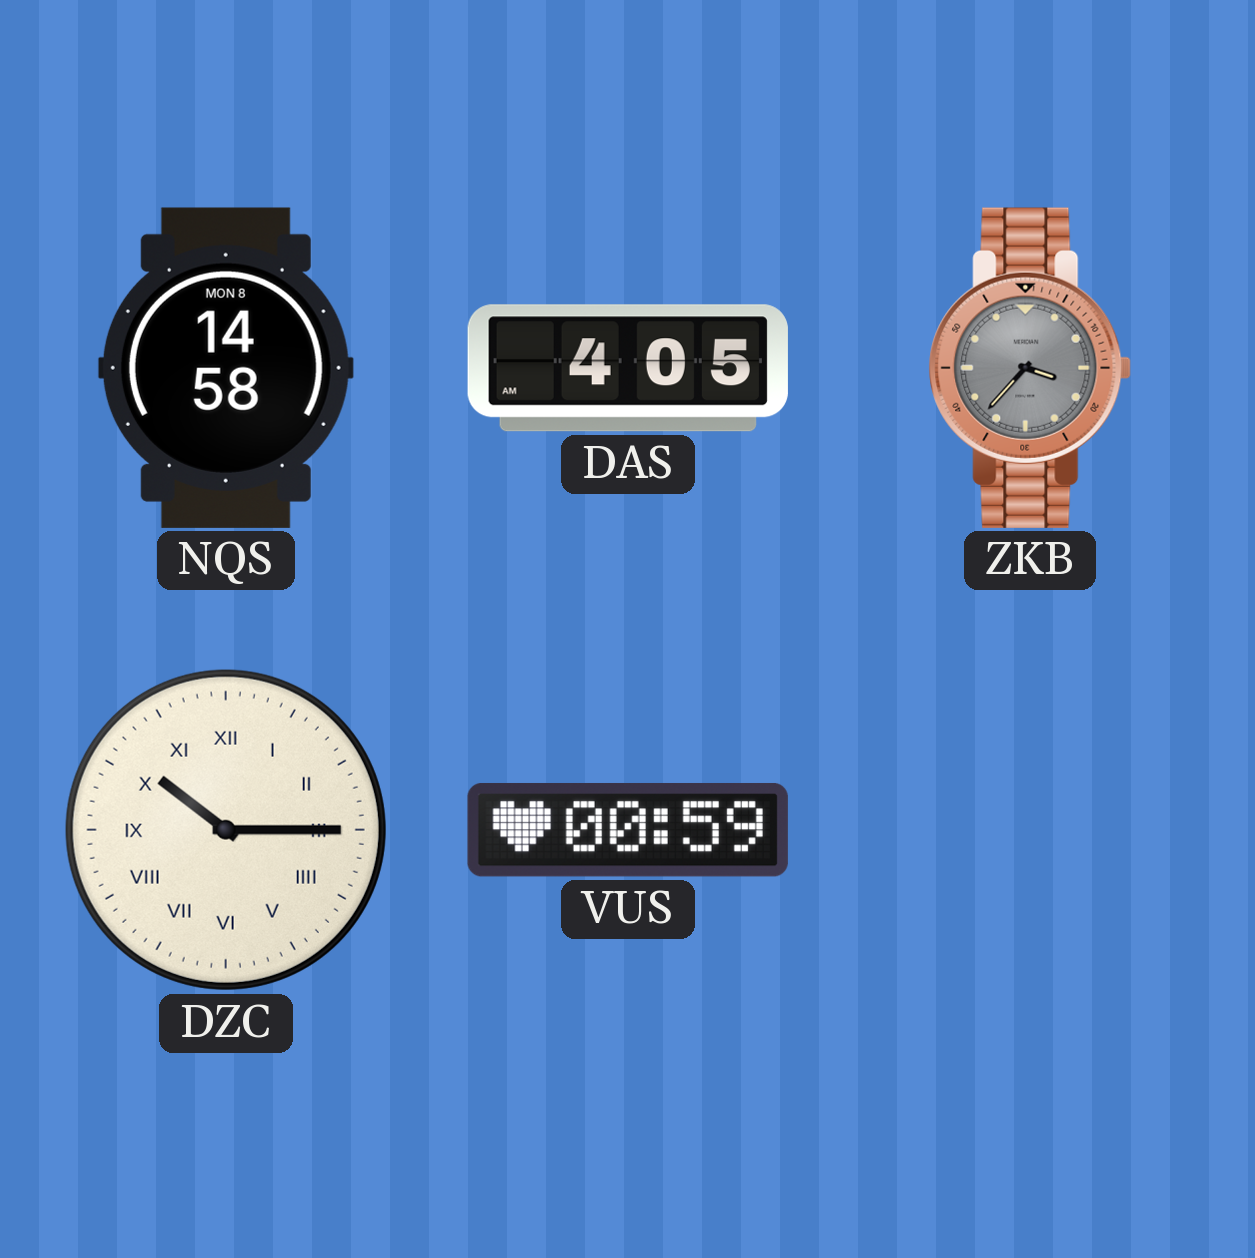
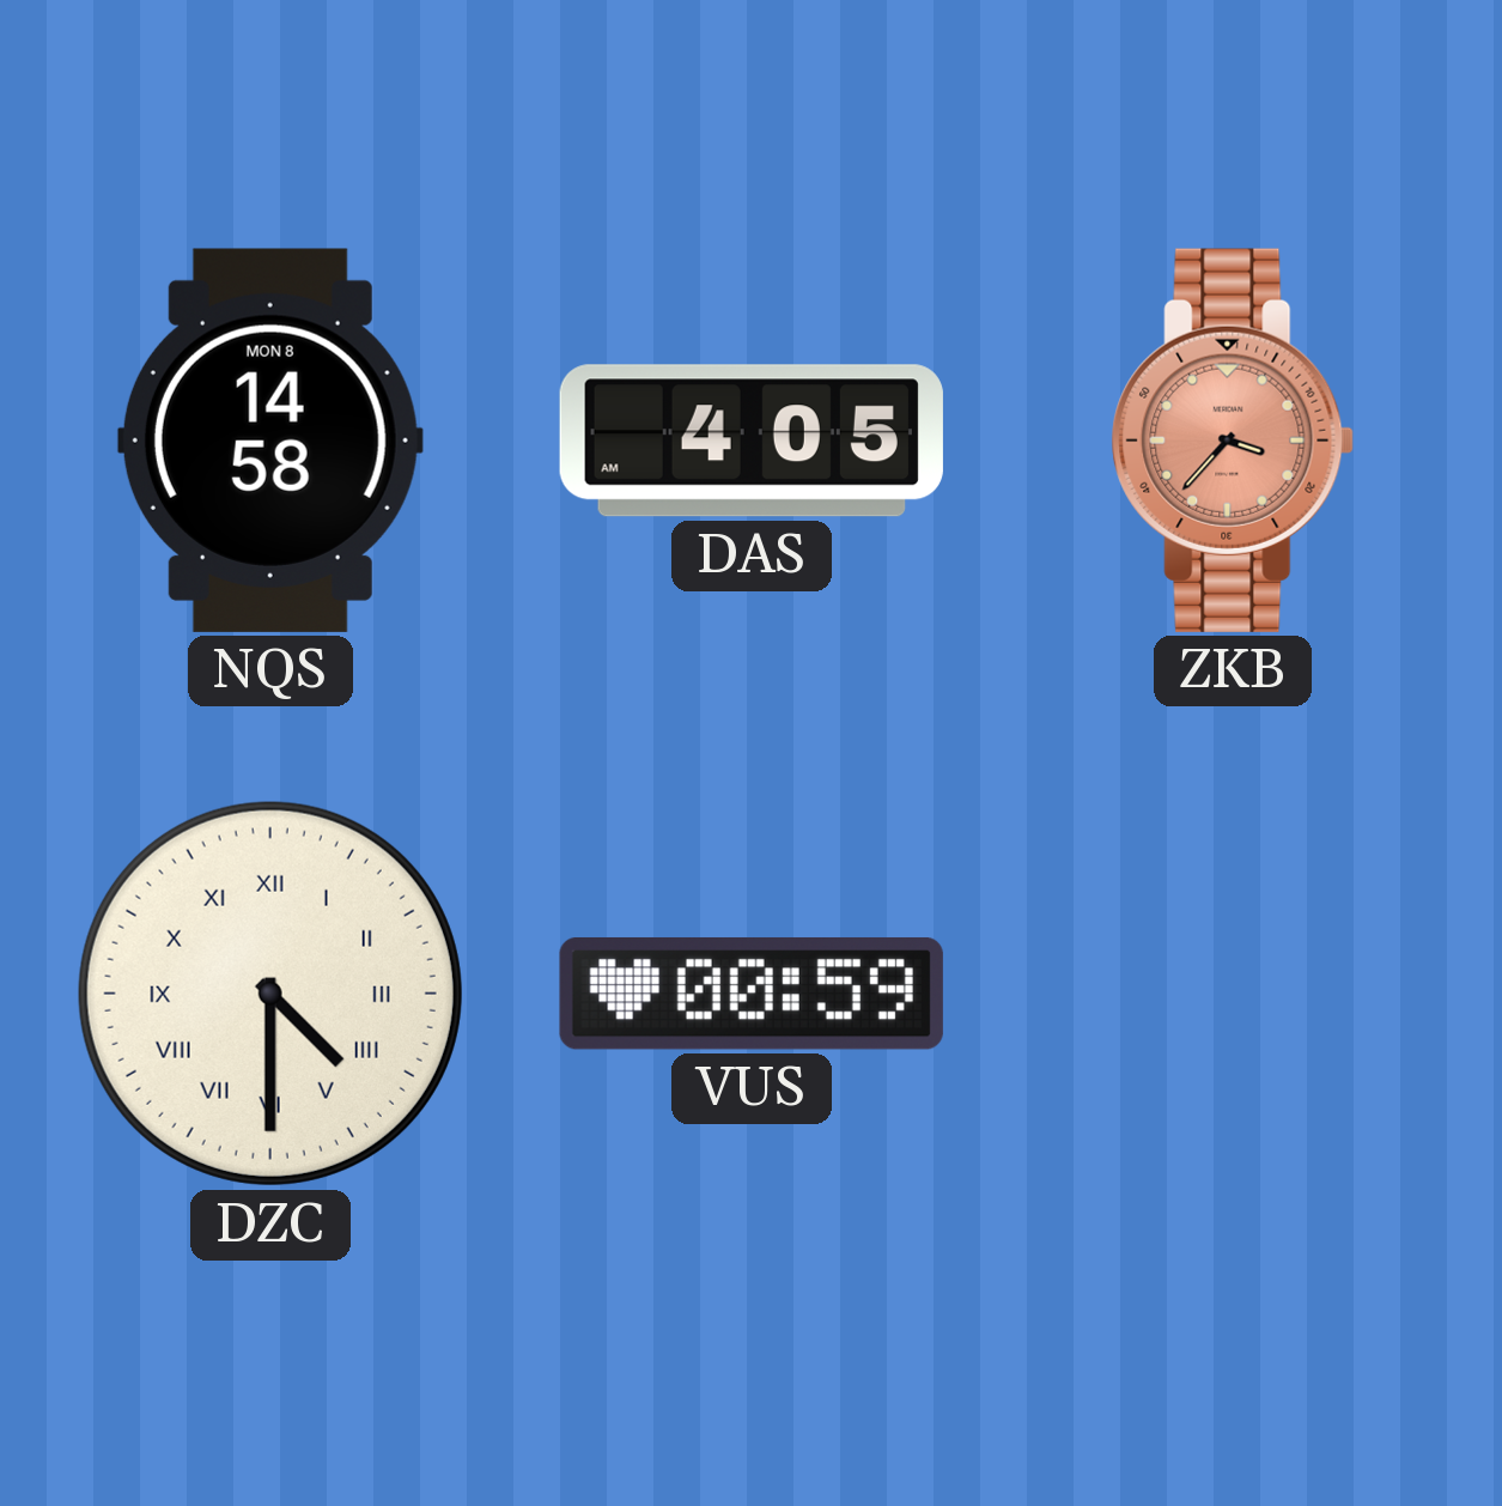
ZKB dial: grey -> salmon (1233, 441)
DZC: 10:15 -> 4:30 (270, 994)
